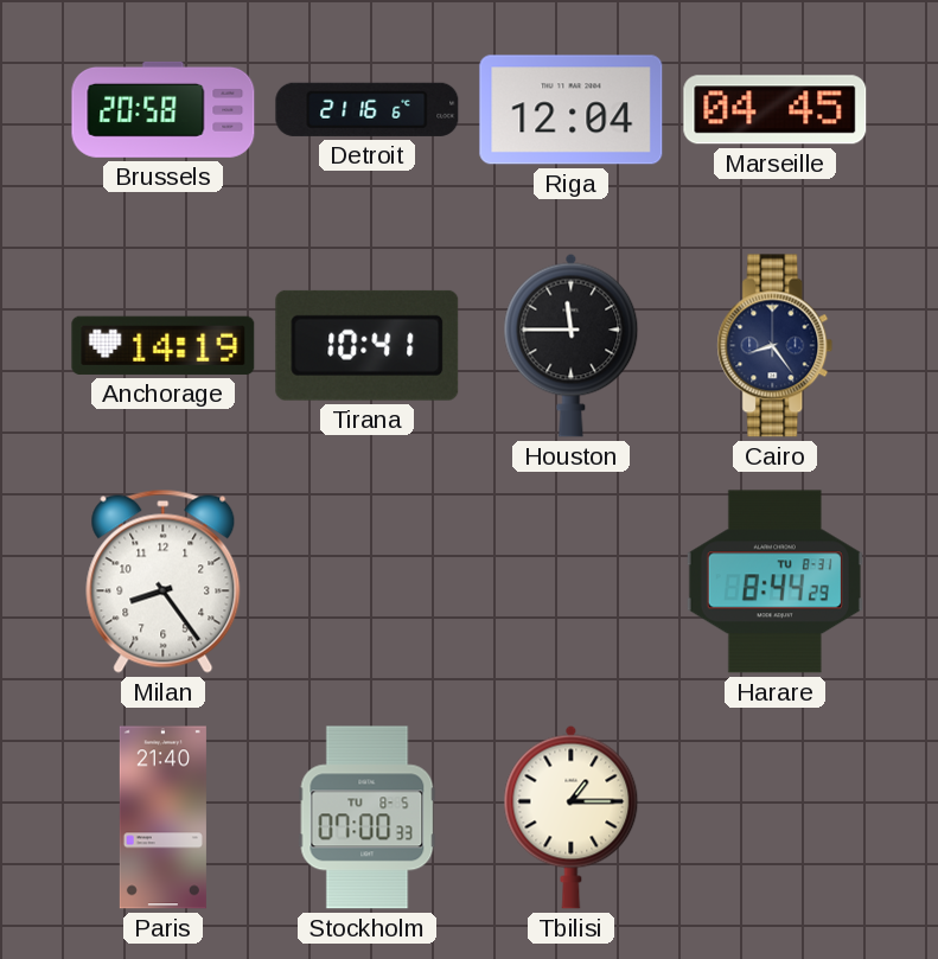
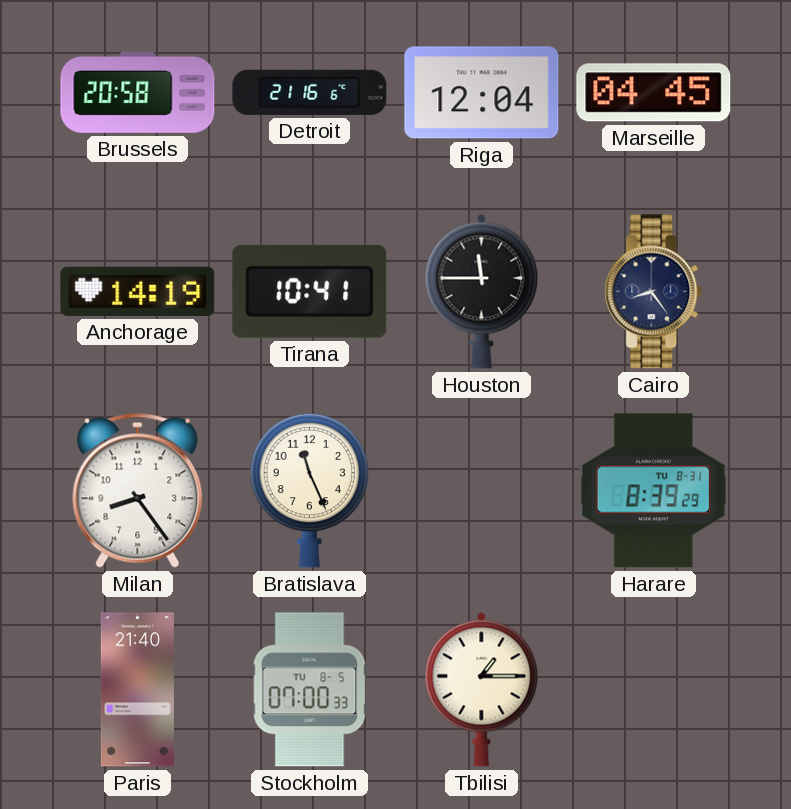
Bratislava: none -> 11:26 (309, 490)
Harare: 8:44 -> 8:39 (653, 491)
